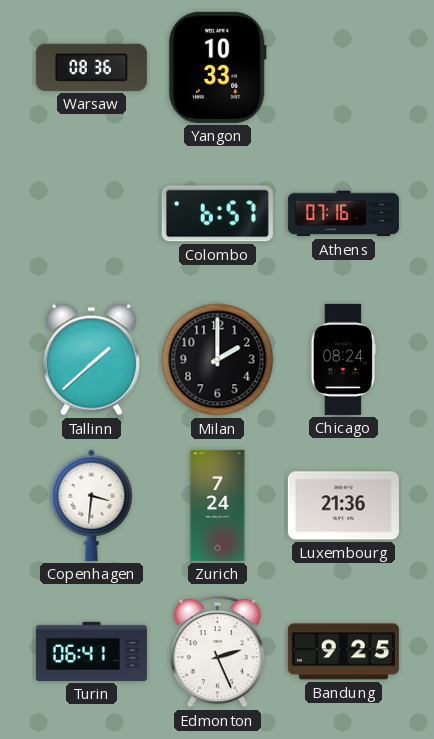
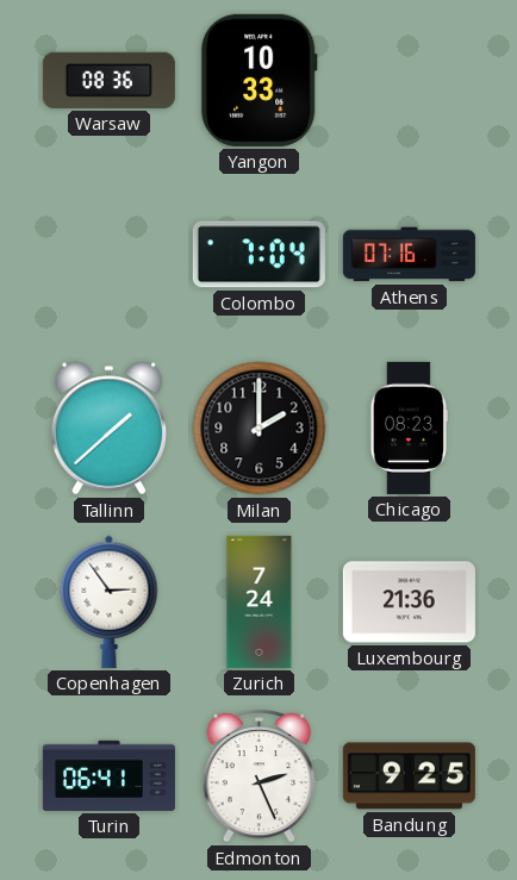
Colombo: 6:57 -> 7:04 (258, 255)
Chicago: 08:24 -> 08:23 (409, 427)
Copenhagen: 3:31 -> 2:54 (110, 601)
